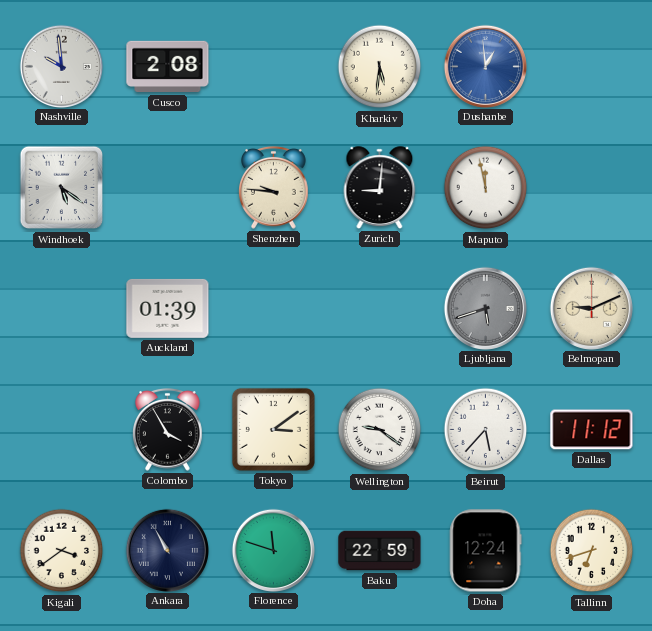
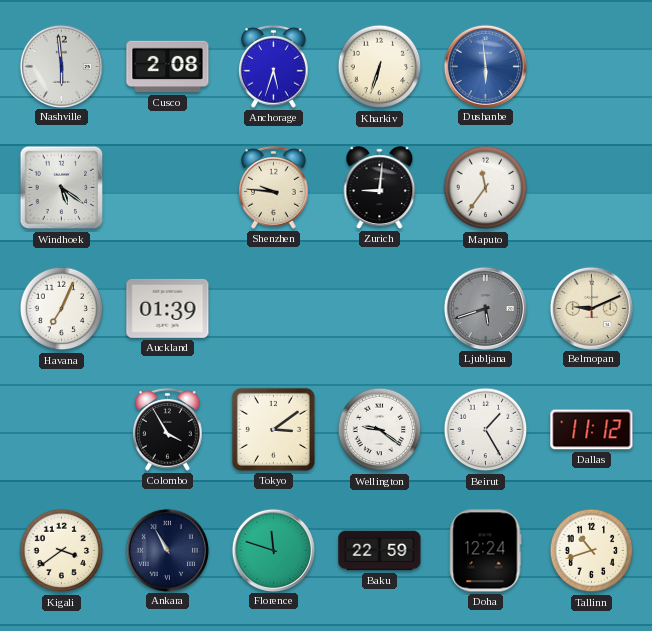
Nashville: 9:59 -> 5:59 (61, 66)
Anchorage: none -> 5:33 (274, 66)
Kharkiv: 5:31 -> 6:33 (380, 67)
Dushanbe: 12:59 -> 5:59 (485, 66)
Maputo: 11:58 -> 11:36 (486, 188)
Havana: none -> 7:04 (62, 309)
Beirut: 5:37 -> 1:25 (486, 430)
Tallinn: 6:42 -> 10:42 (592, 551)
